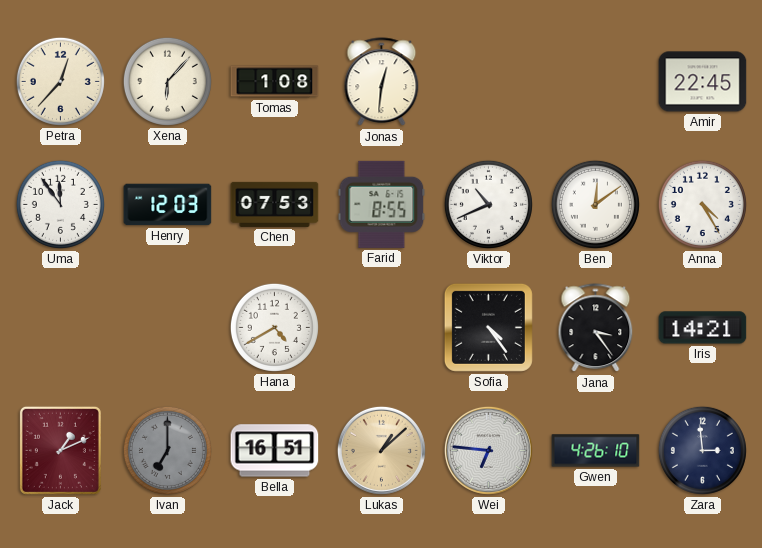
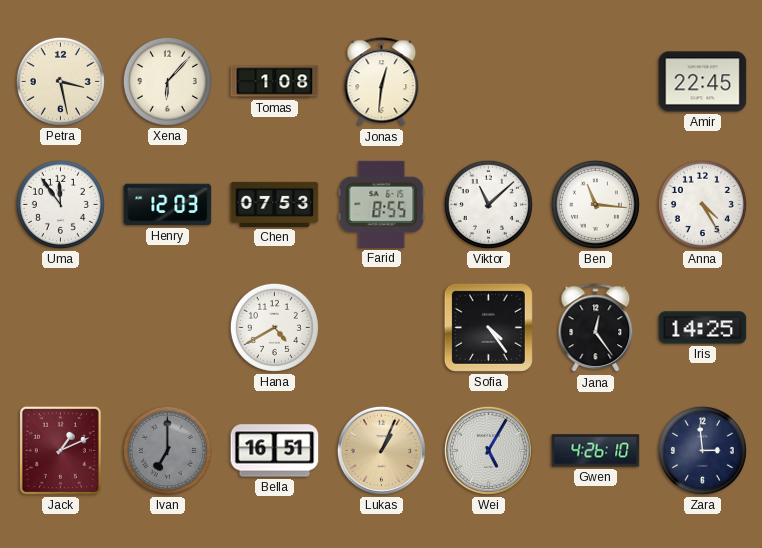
Petra: 12:37 -> 3:28 (60, 81)
Viktor: 10:41 -> 11:08 (488, 204)
Ben: 12:09 -> 11:16 (595, 204)
Jana: 3:24 -> 12:24 (596, 328)
Iris: 14:21 -> 14:25 (703, 328)
Lukas: 1:08 -> 1:04 (381, 450)
Wei: 6:46 -> 5:05 (488, 450)
